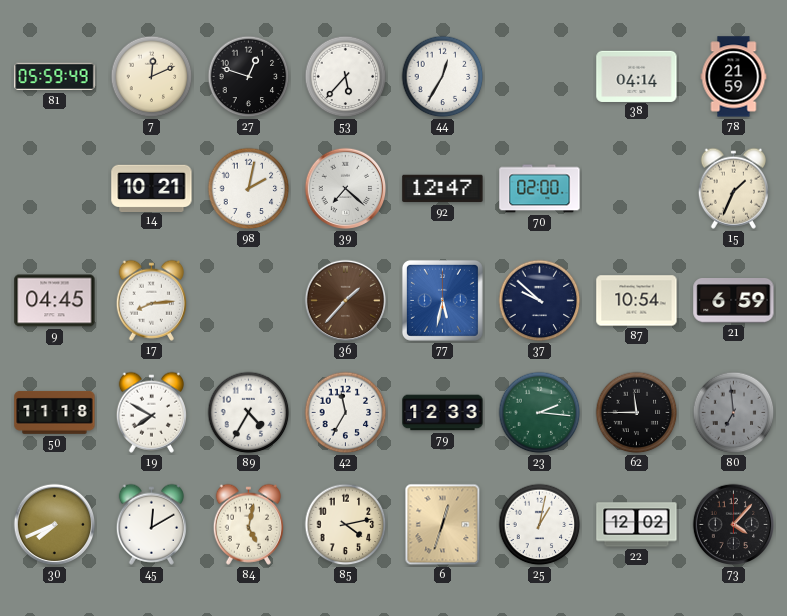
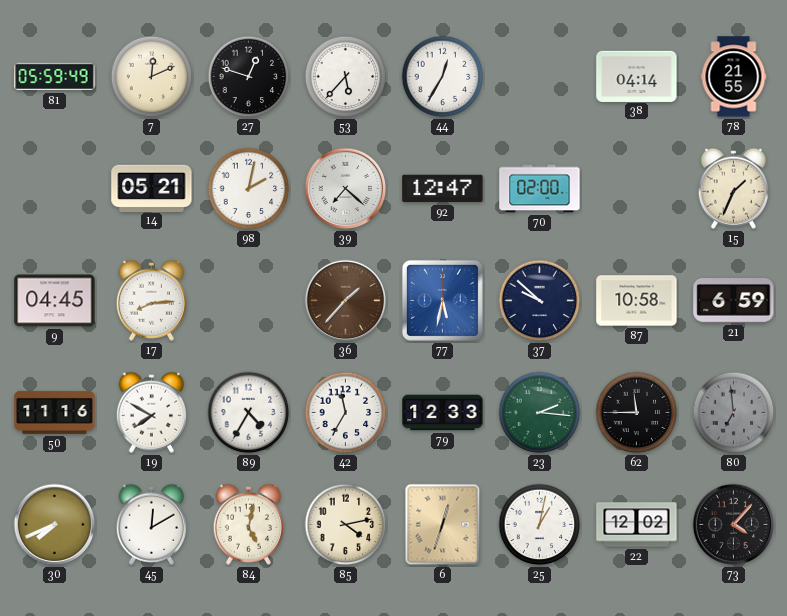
78: 21:59 -> 21:55 (734, 77)
14: 10:21 -> 05:21 (152, 188)
87: 10:54 -> 10:58 (637, 301)
50: 11:18 -> 11:16 (55, 412)
